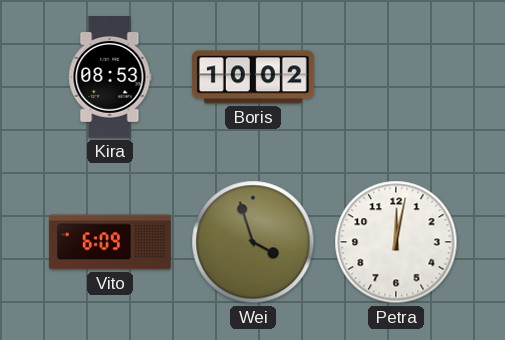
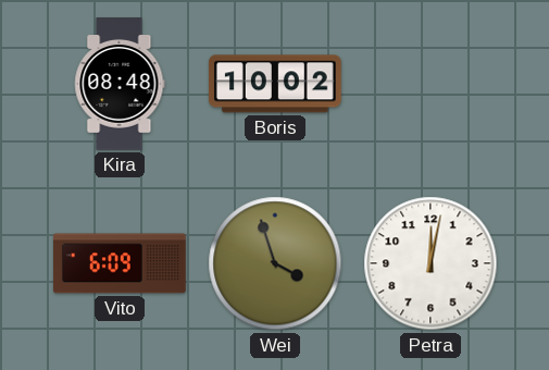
Kira: 08:53 -> 08:48 (120, 85)
